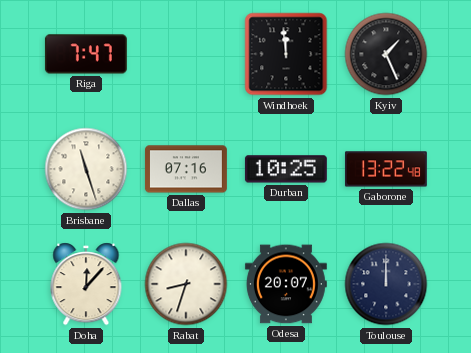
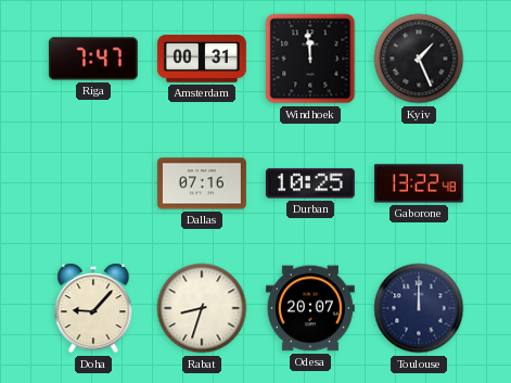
Amsterdam: none -> 00:31 (202, 60)
Brisbane: 11:27 -> none (86, 169)
Doha: 12:07 -> 9:07 (93, 308)
